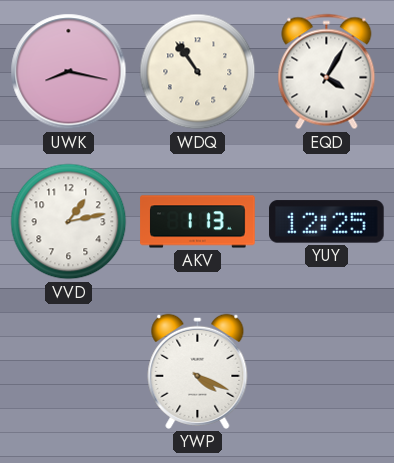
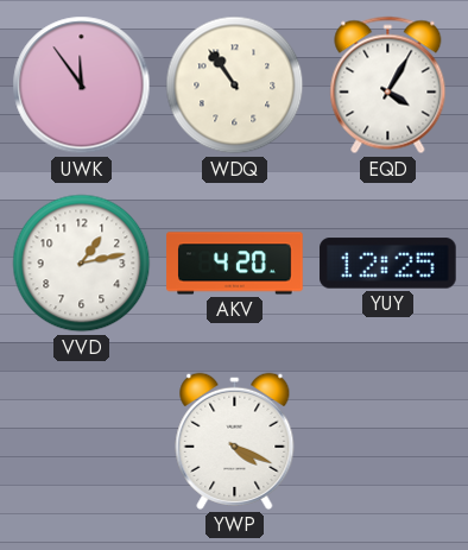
UWK: 8:17 -> 11:54 (82, 86)
AKV: 1:13 -> 4:20 (235, 264)
